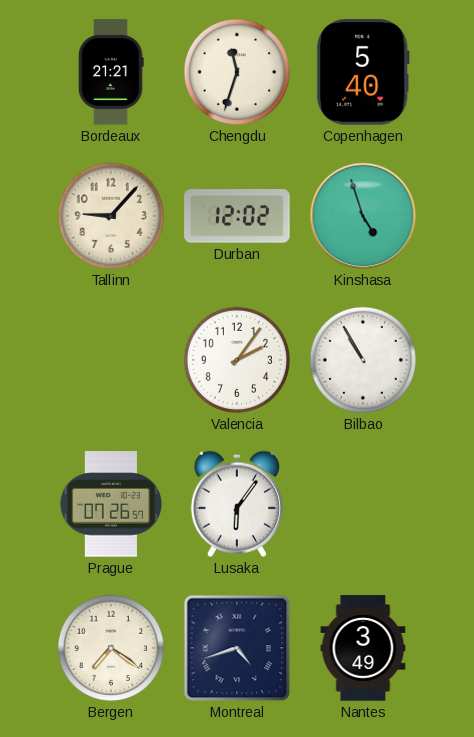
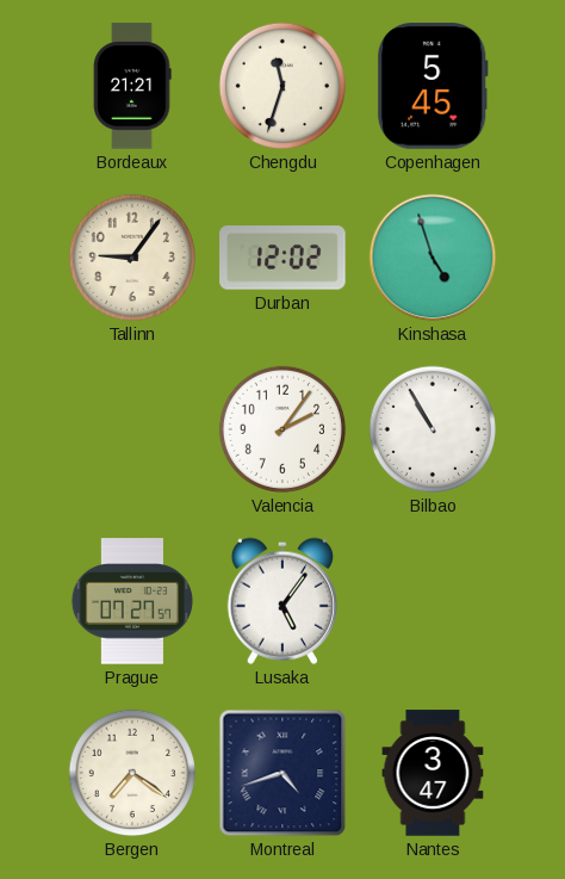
Copenhagen: 5:40 -> 5:45 (433, 86)
Tallinn: 9:07 -> 9:06 (132, 258)
Prague: 07:26 -> 07:27 (131, 601)
Lusaka: 6:06 -> 5:06 (282, 601)
Nantes: 3:49 -> 3:47 (433, 773)
